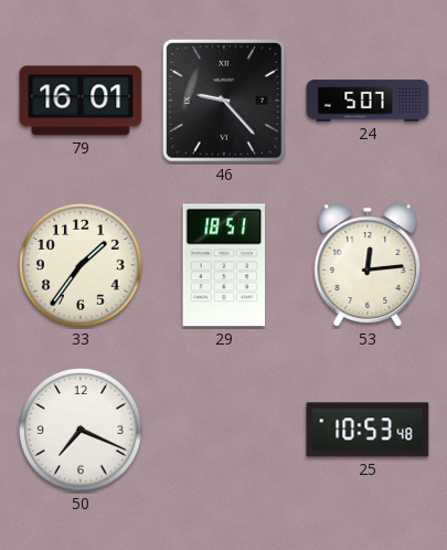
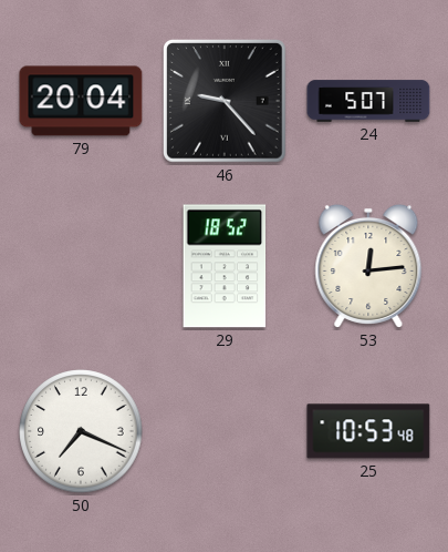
79: 16:01 -> 20:04 (81, 101)
33: 1:36 -> none (81, 265)
29: 18:51 -> 18:52 (225, 266)
